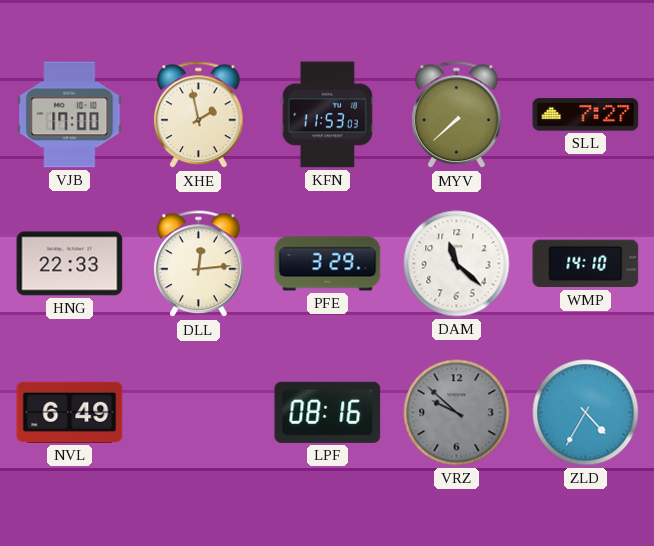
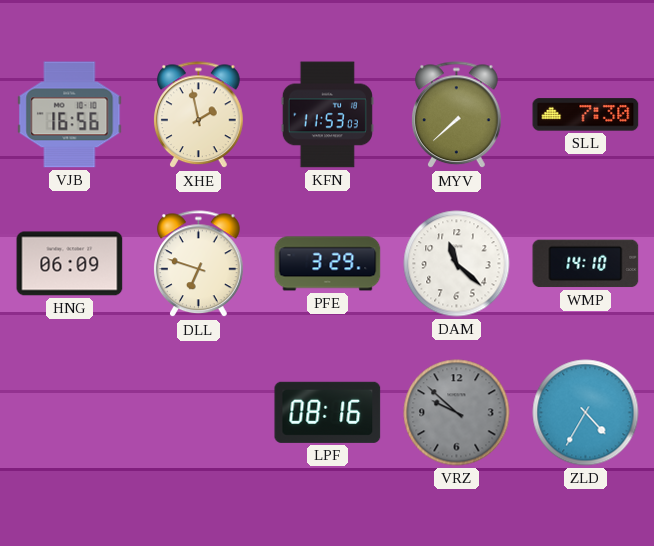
VJB: 17:00 -> 16:56 (70, 115)
SLL: 7:27 -> 7:30 (586, 115)
HNG: 22:33 -> 06:09 (70, 264)
DLL: 12:14 -> 6:48 (199, 264)
NVL: 6:49 -> none (70, 412)
